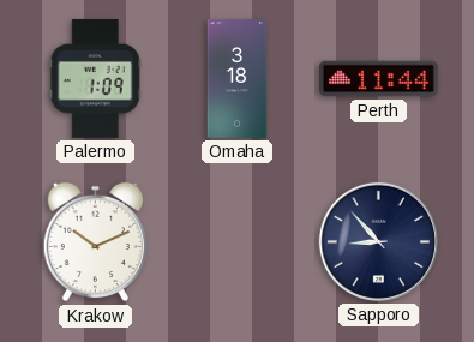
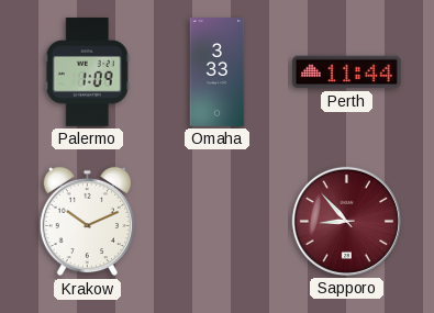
Omaha: 3:18 -> 3:33 (218, 72)
Sapporo dial: navy -> burgundy (346, 221)
